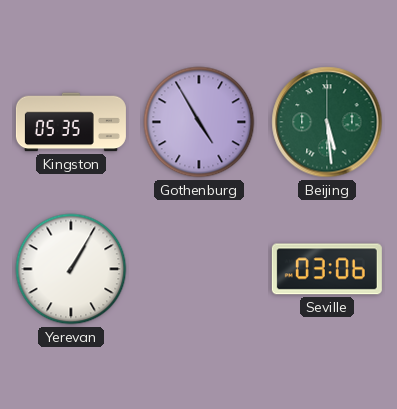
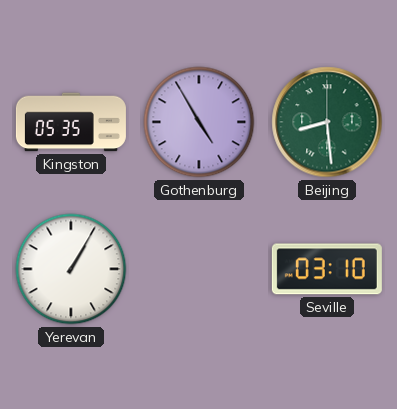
Beijing: 5:29 -> 8:29 (327, 122)
Seville: 03:06 -> 03:10 (327, 269)
